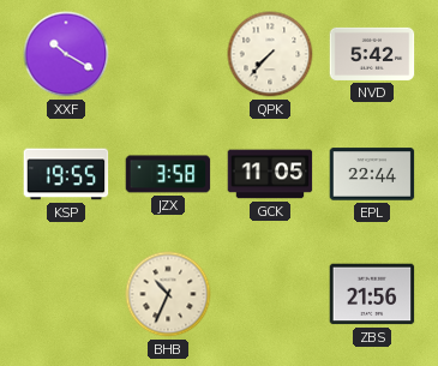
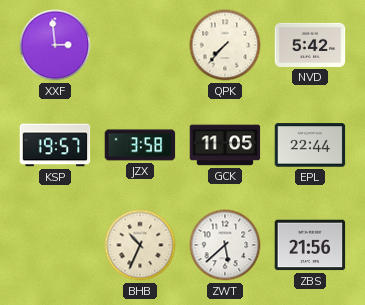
XXF: 10:20 -> 2:59 (55, 45)
KSP: 19:55 -> 19:57 (55, 145)
ZWT: none -> 5:38 (225, 245)
